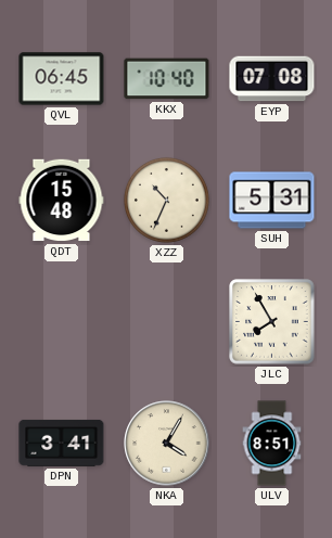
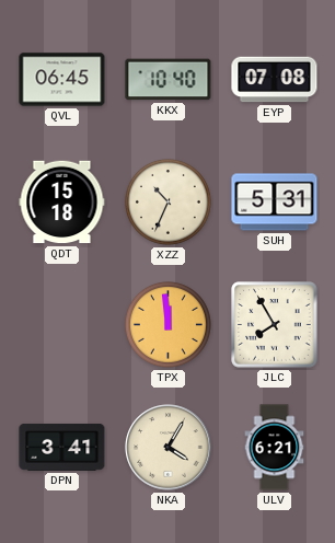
QDT: 15:48 -> 15:18 (62, 203)
TPX: none -> 11:59 (168, 324)
ULV: 8:51 -> 6:21 (275, 448)
